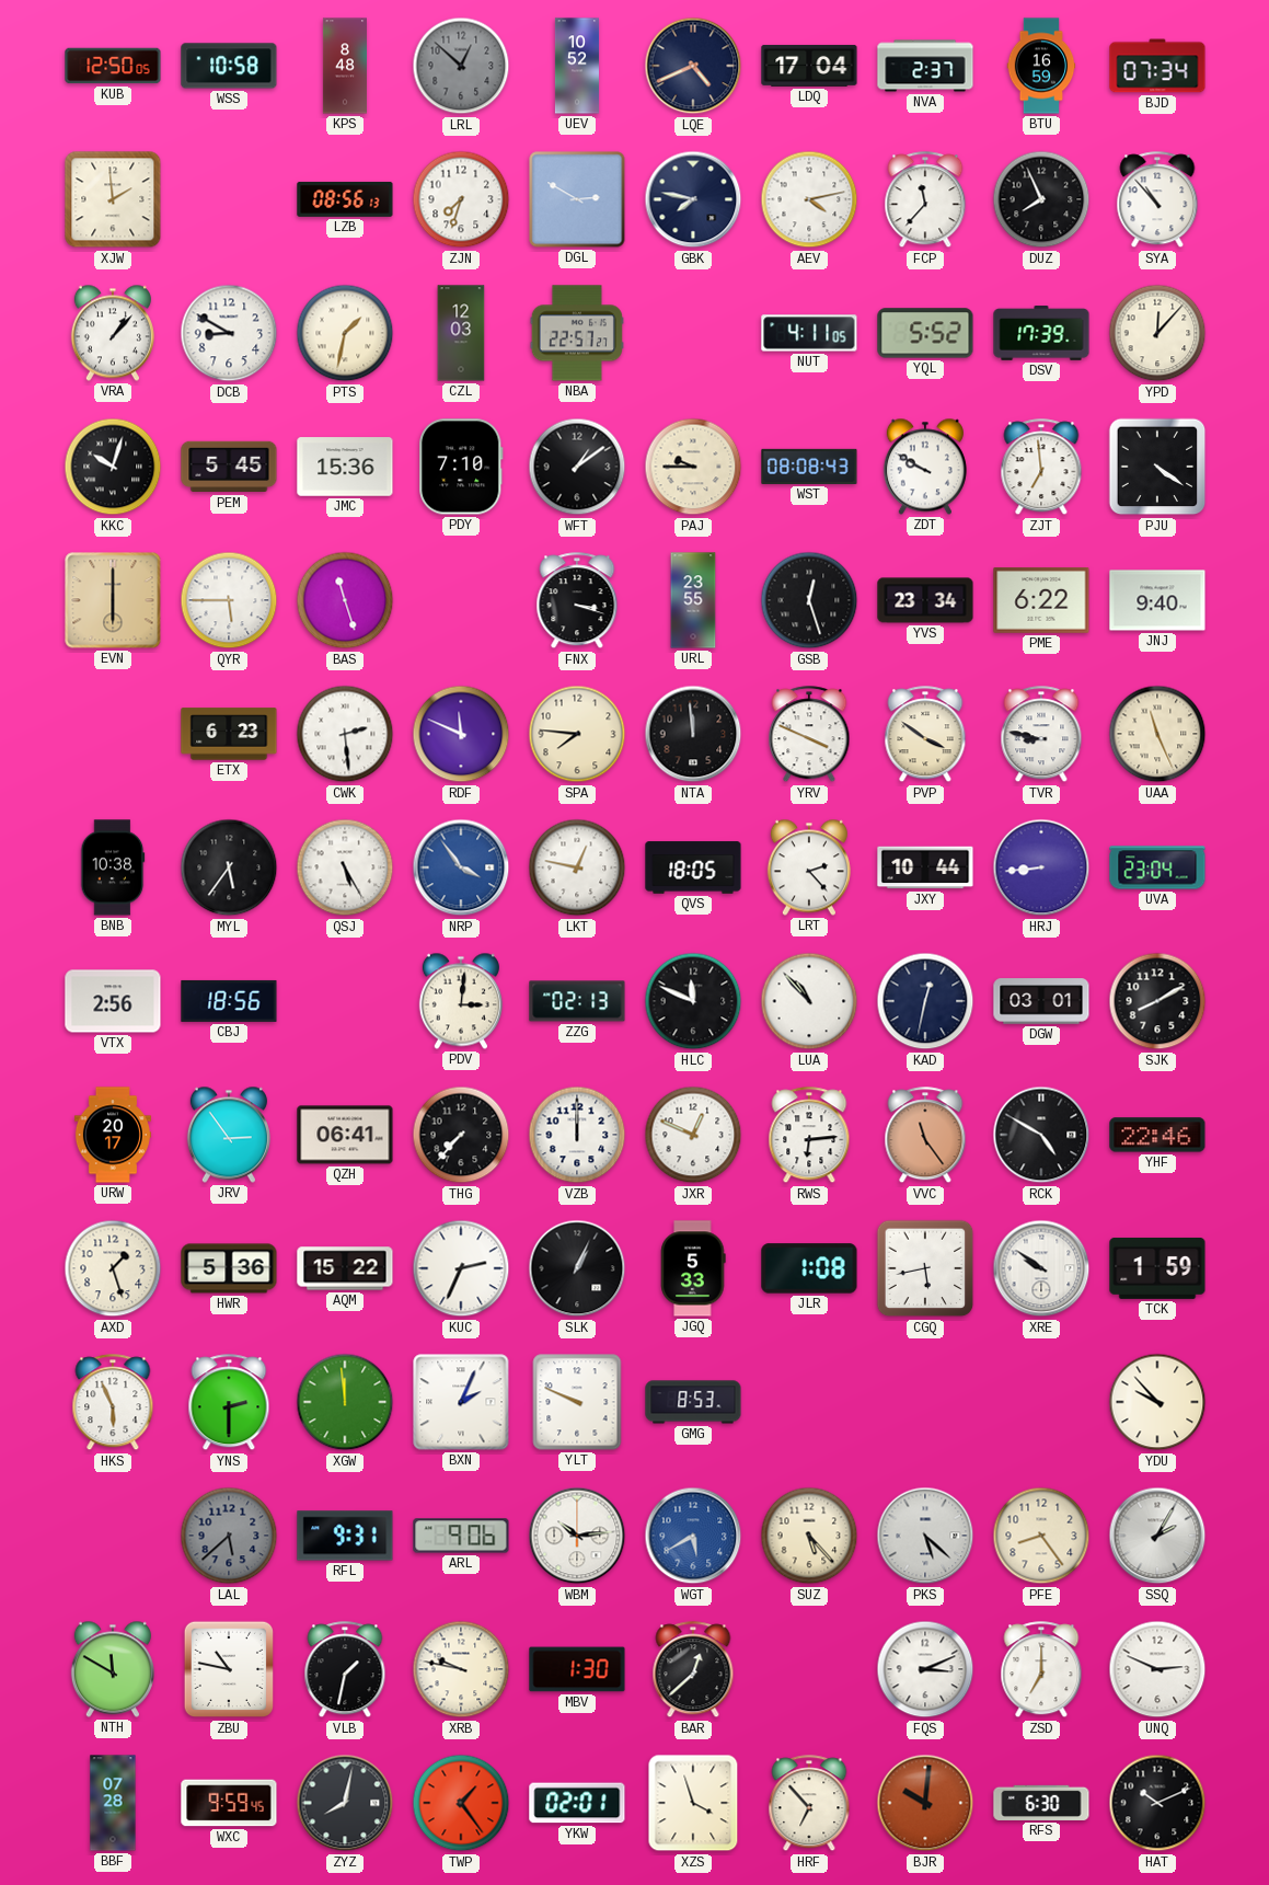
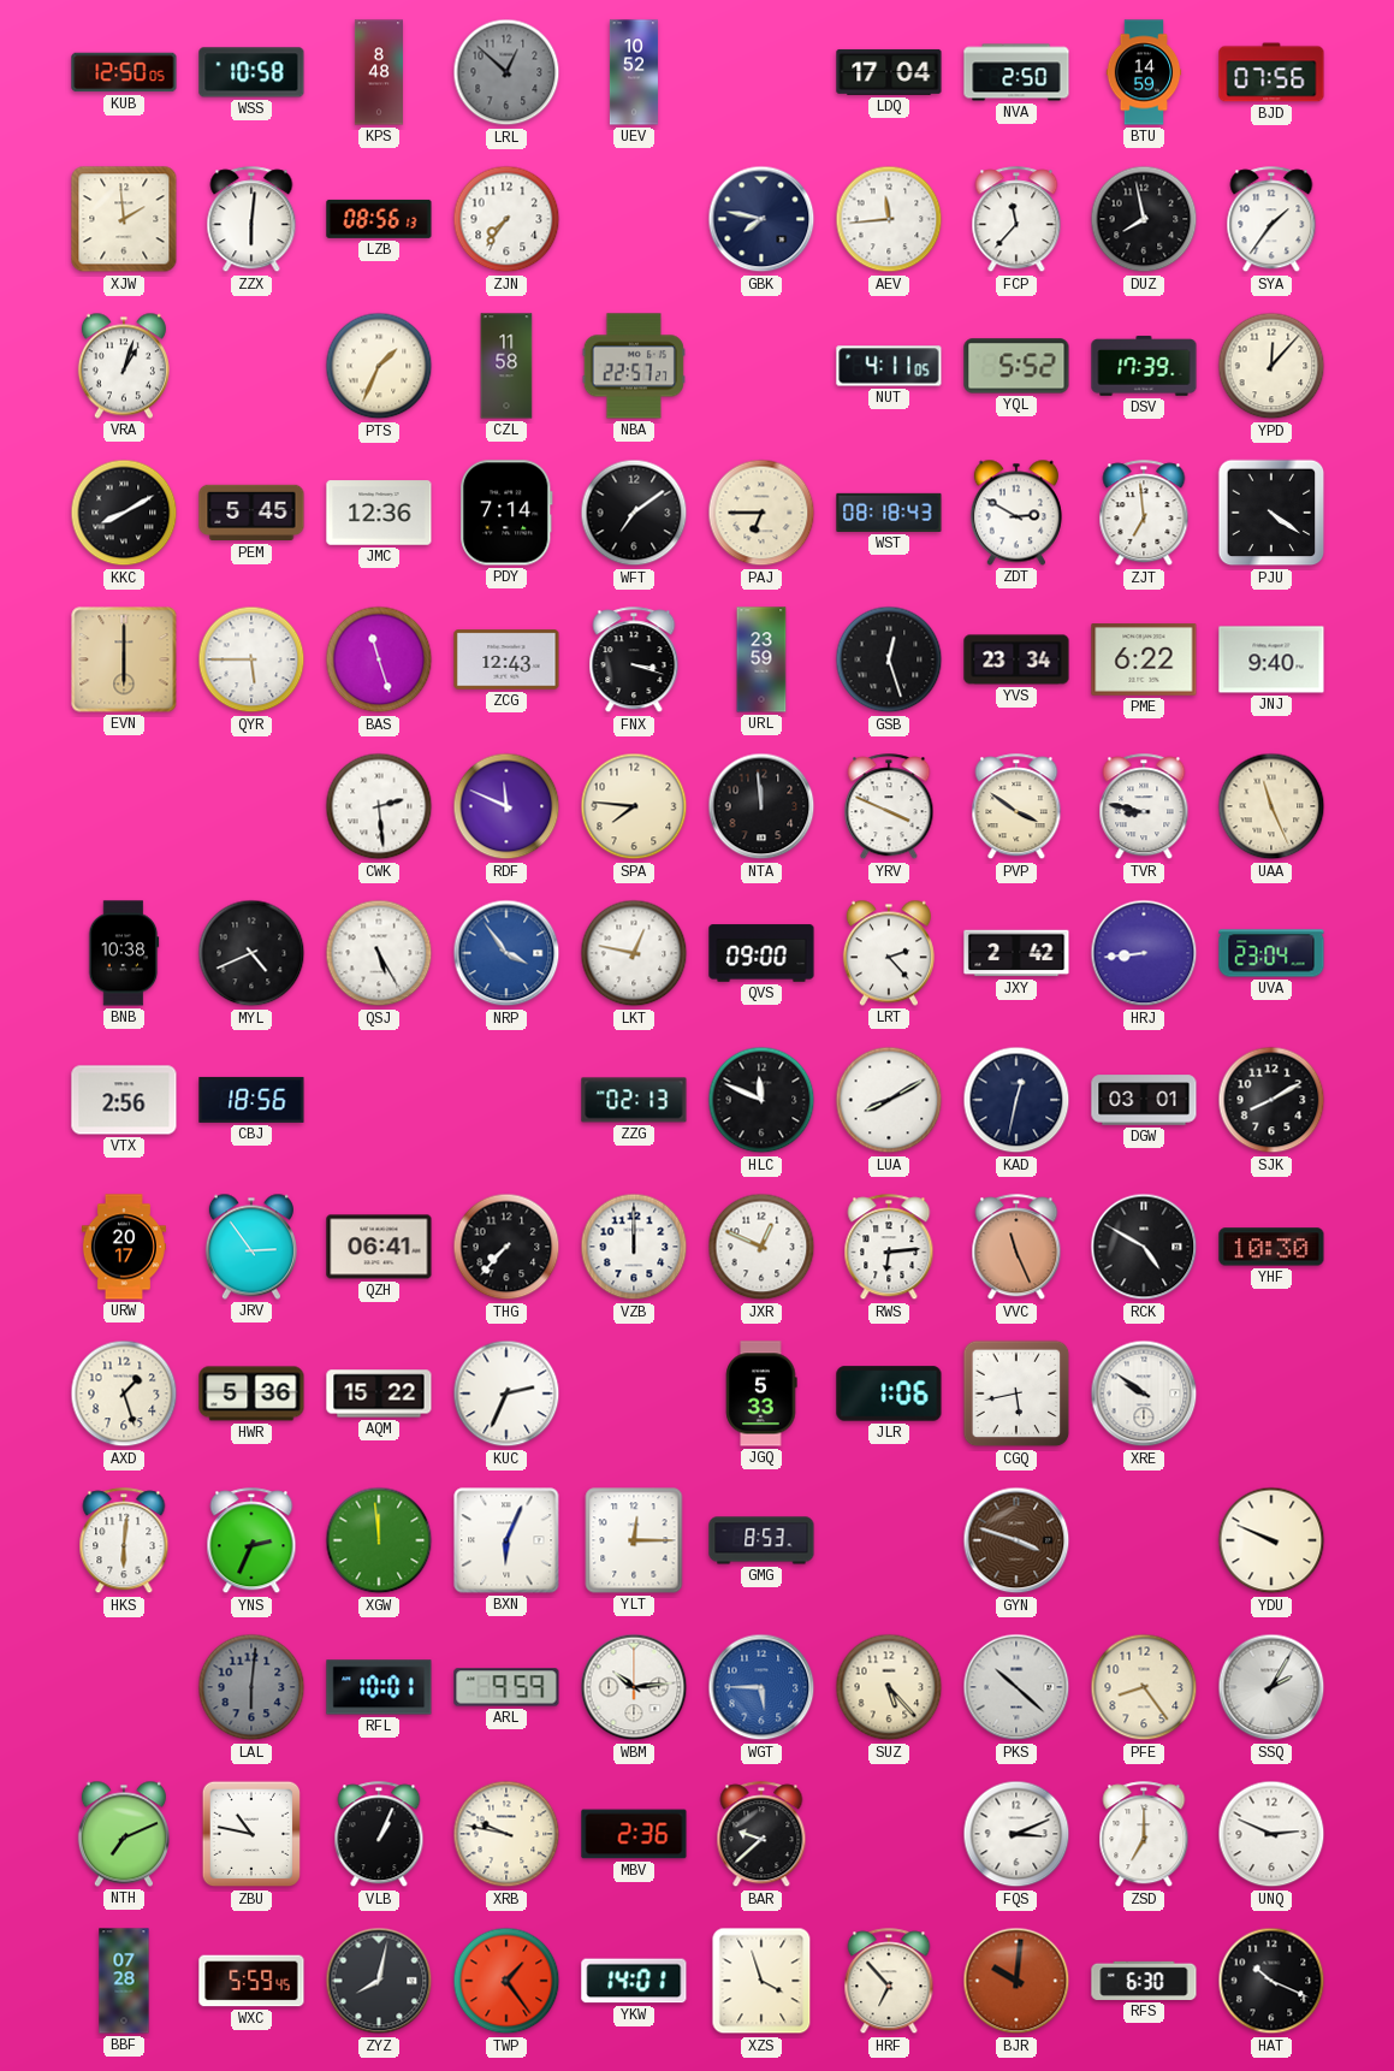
LQE: 4:41 -> none (693, 66)
NVA: 2:37 -> 2:50 (1016, 72)
BTU: 16:59 -> 14:59 (1144, 72)
BJD: 07:34 -> 07:56 (1271, 72)
ZZX: none -> 6:01 (251, 220)
ZJN: 7:33 -> 7:36 (506, 219)
DGL: 2:50 -> none (577, 199)
AEV: 4:13 -> 11:44 (889, 219)
DUZ: 7:56 -> 7:58 (1144, 219)
SYA: 10:53 -> 1:36 (1271, 220)
VRA: 1:07 -> 1:03 (124, 366)
DCB: 8:50 -> none (229, 333)
PTS: 1:32 -> 1:34 (379, 366)
CZL: 12:03 -> 11:58 (506, 366)
KKC: 10:03 -> 8:10 (124, 513)
JMC: 15:36 -> 12:36 (379, 513)
PDY: 7:10 -> 7:14 (506, 513)
WFT: 1:09 -> 7:09 (634, 513)
PAJ: 9:45 -> 6:45 (761, 513)
WST: 08:08 -> 08:18 (889, 513)
ZDT: 9:50 -> 2:50 (1016, 513)
ZCG: none -> 12:43 (506, 659)
URL: 23:55 -> 23:59 (761, 659)
ETX: 6:23 -> none (229, 734)
MYL: 5:36 -> 4:41 (251, 953)
QVS: 18:05 -> 09:00 (761, 953)
JXY: 10:44 -> 2:42 (1016, 953)
PDV: 3:01 -> none (461, 1001)
LUA: 10:53 -> 8:10 (889, 1100)
VVC: 11:24 -> 11:26 (1016, 1248)
YHF: 22:46 -> 10:30 (1271, 1247)
SLK: 1:04 -> none (577, 1268)
JLR: 1:08 -> 1:06 (889, 1394)
TCK: 1:59 -> none (1157, 1268)
HKS: 5:56 -> 6:01 (124, 1542)
YNS: 2:30 -> 2:34 (251, 1542)
BXN: 2:04 -> 6:04 (506, 1540)
YLT: 9:49 -> 12:15 (634, 1540)
GYN: none -> 3:48 (1016, 1540)
YDU: 9:53 -> 9:49 (1271, 1540)
LAL: 5:38 -> 6:01 (251, 1687)
RFL: 9:31 -> 10:01 (379, 1687)
ARL: 9:06 -> 9:59 (506, 1687)
WGT: 5:40 -> 5:45 (761, 1687)
PKS: 5:22 -> 10:22 (1016, 1687)
NTH: 11:50 -> 7:11 (124, 1834)
VLB: 1:32 -> 1:04 (379, 1835)
MBV: 1:30 -> 2:36 (634, 1834)
BAR: 12:38 -> 9:38 (761, 1835)
WXC: 9:59 -> 5:59 (251, 1981)
YKW: 02:01 -> 14:01 (634, 1981)
HAT: 10:11 -> 10:19 (1271, 1981)
